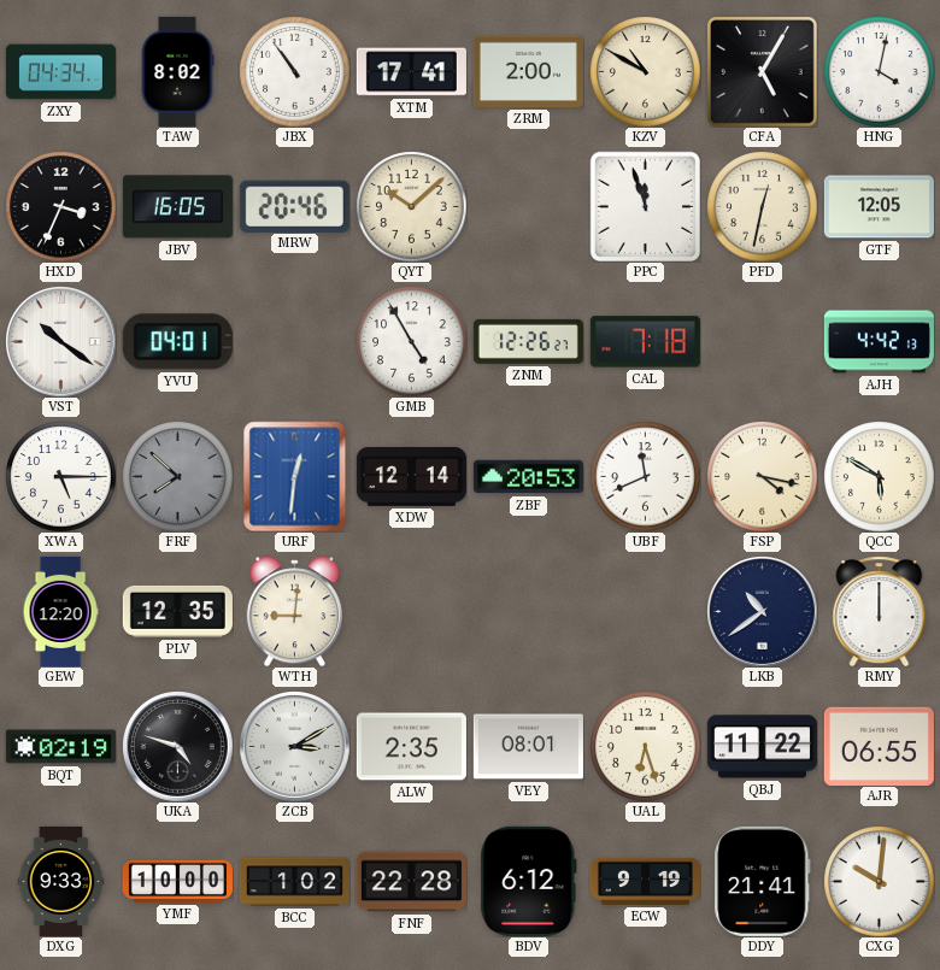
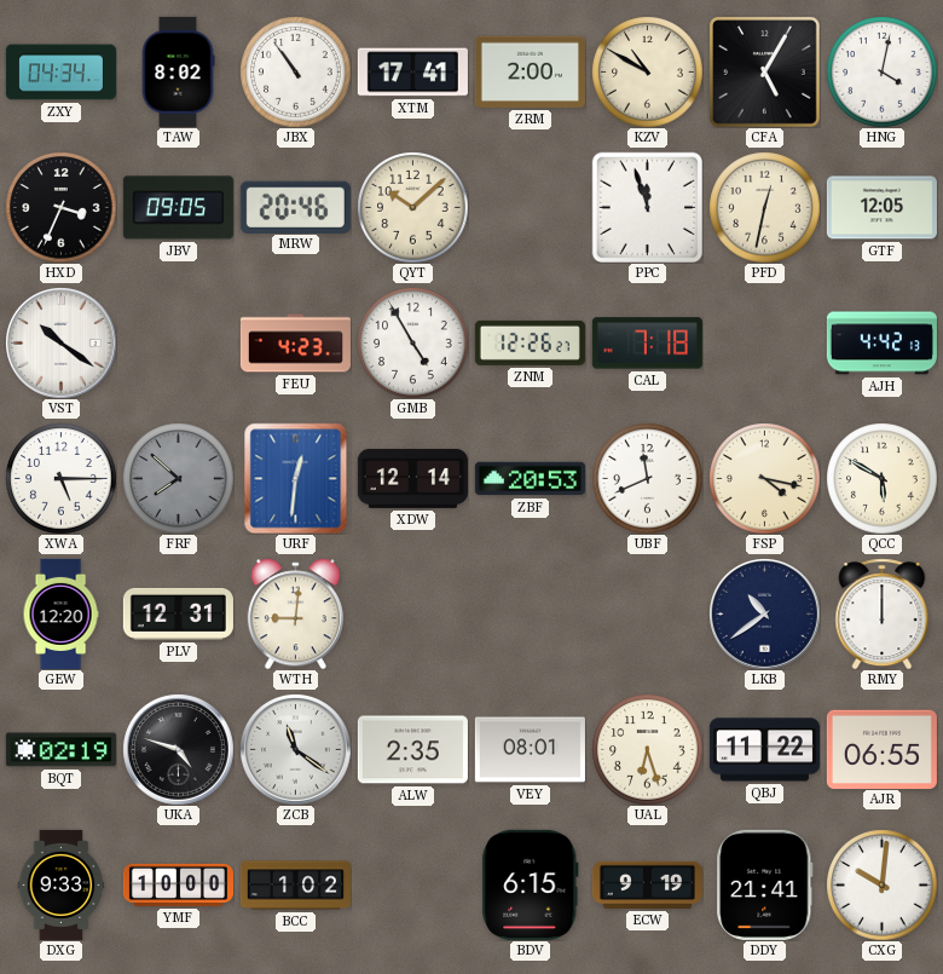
JBV: 16:05 -> 09:05 (178, 208)
YVU: 04:01 -> none (177, 342)
FEU: none -> 4:23 (295, 344)
PLV: 12:35 -> 12:31 (178, 613)
ZCB: 3:10 -> 11:21 (296, 750)
FNF: 22:28 -> none (411, 882)
BDV: 6:12 -> 6:15 (531, 884)
